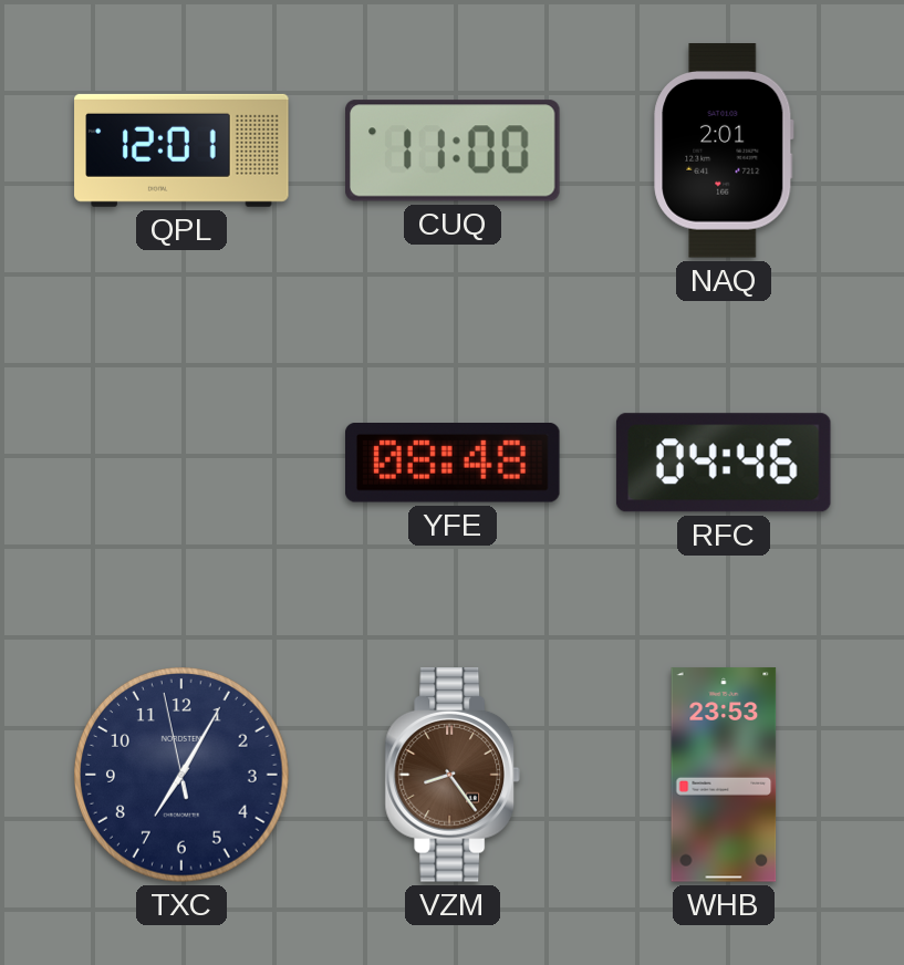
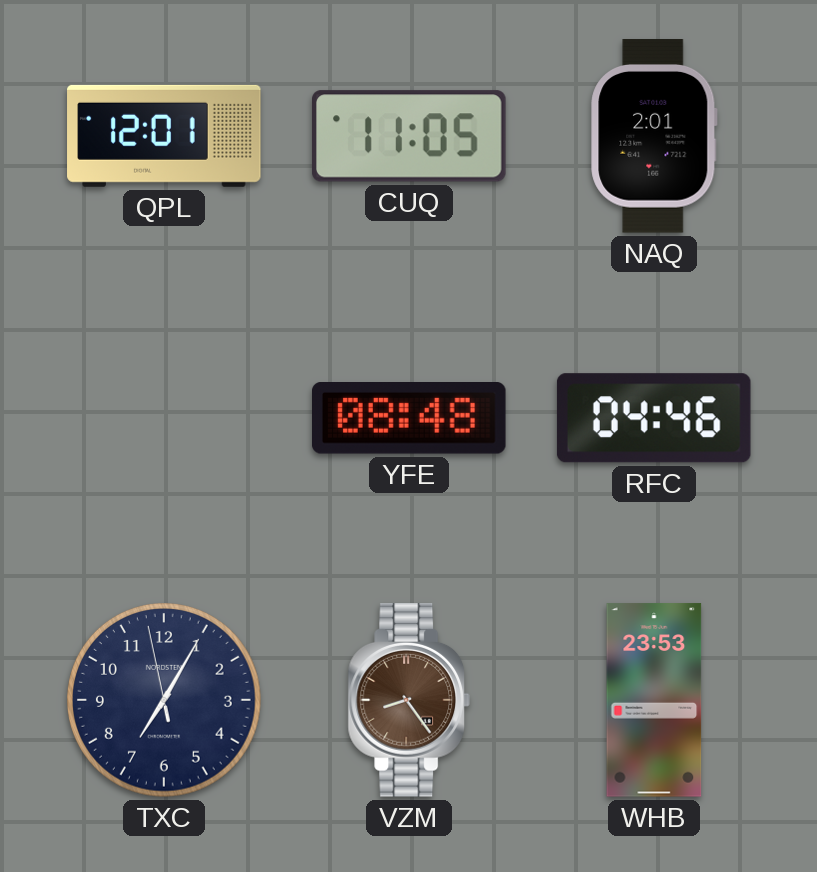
CUQ: 11:00 -> 11:05 (409, 136)
